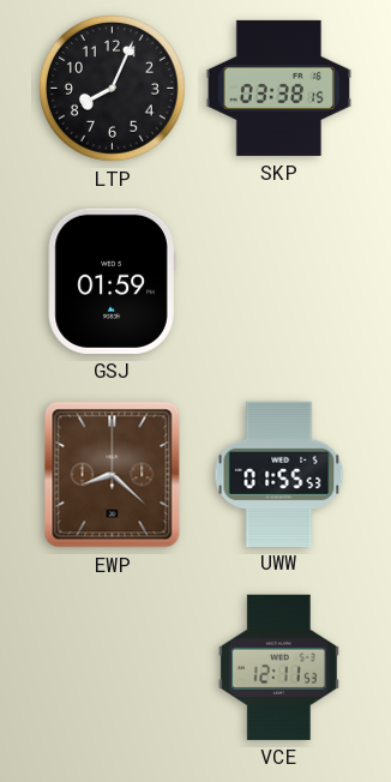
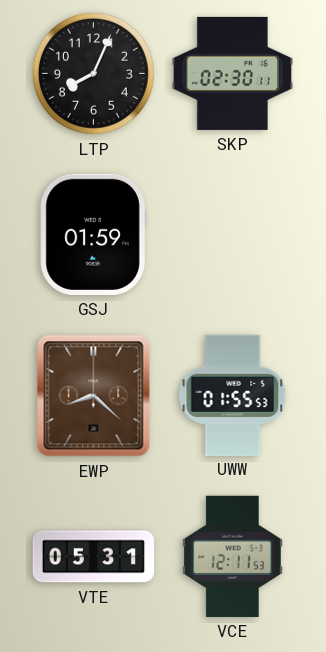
SKP: 03:38 -> 02:30 (232, 73)
VTE: none -> 05:31 (93, 557)
